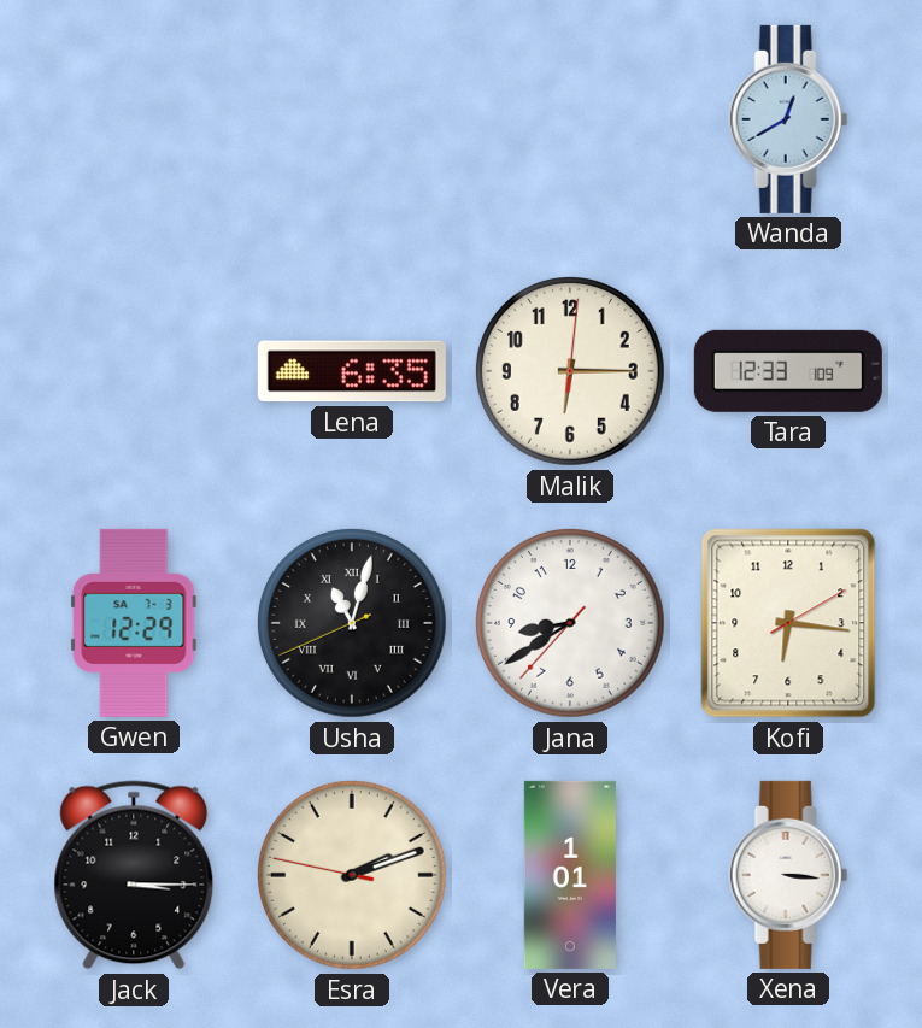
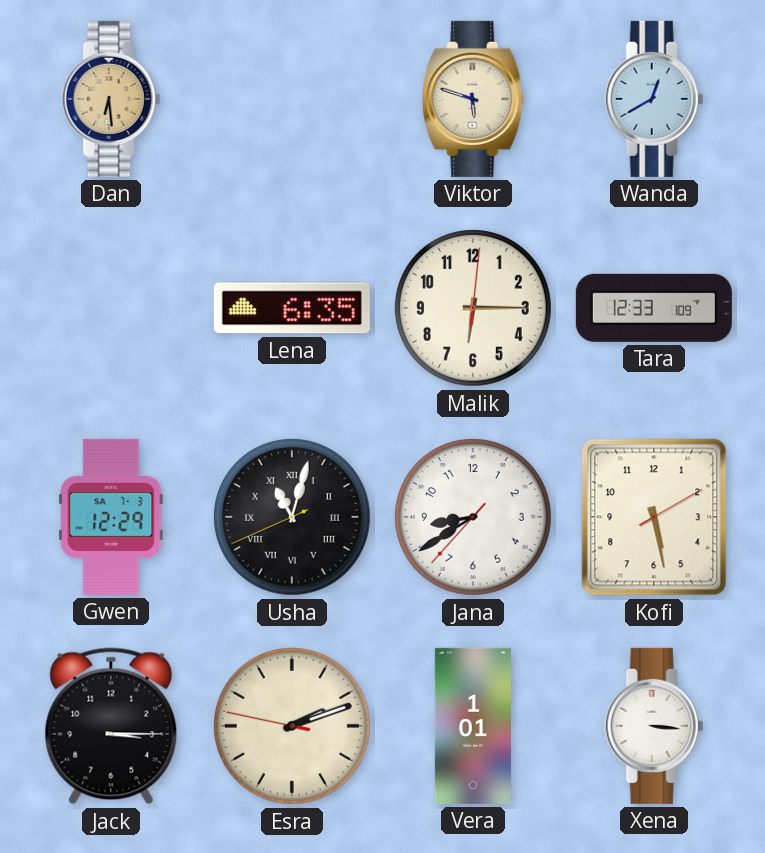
Dan: none -> 6:29 (111, 99)
Viktor: none -> 5:48 (474, 99)
Kofi: 6:16 -> 5:28 (654, 517)
